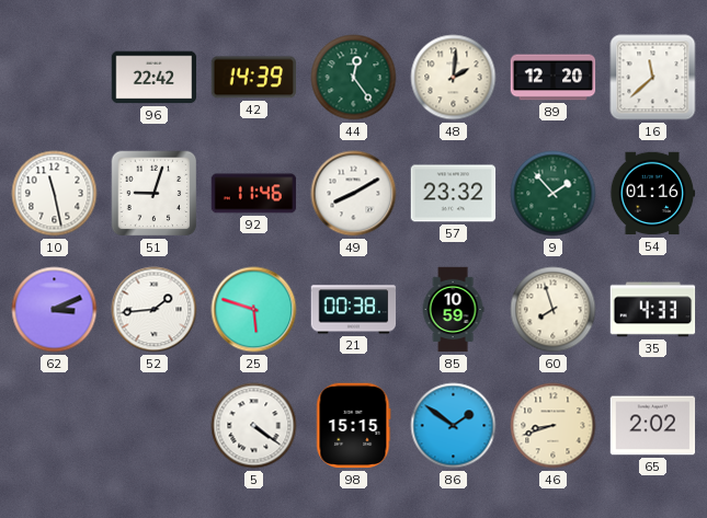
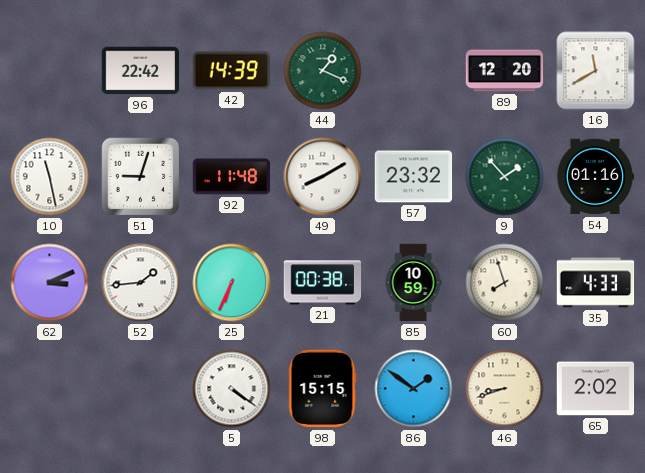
44: 12:24 -> 1:19 (323, 71)
48: 2:01 -> none (454, 78)
16: 11:38 -> 11:40 (596, 71)
92: 11:46 -> 11:48 (232, 177)
25: 5:48 -> 6:34 (232, 283)
